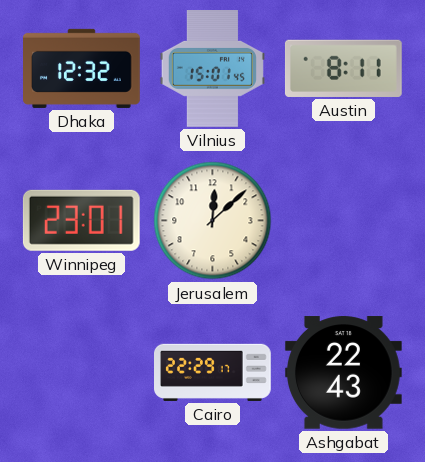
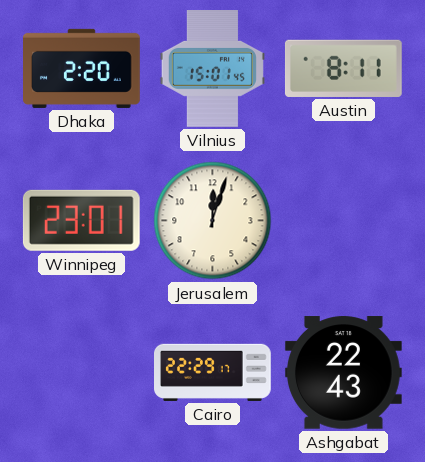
Dhaka: 12:32 -> 2:20 (82, 68)
Jerusalem: 12:08 -> 12:03 (213, 221)
